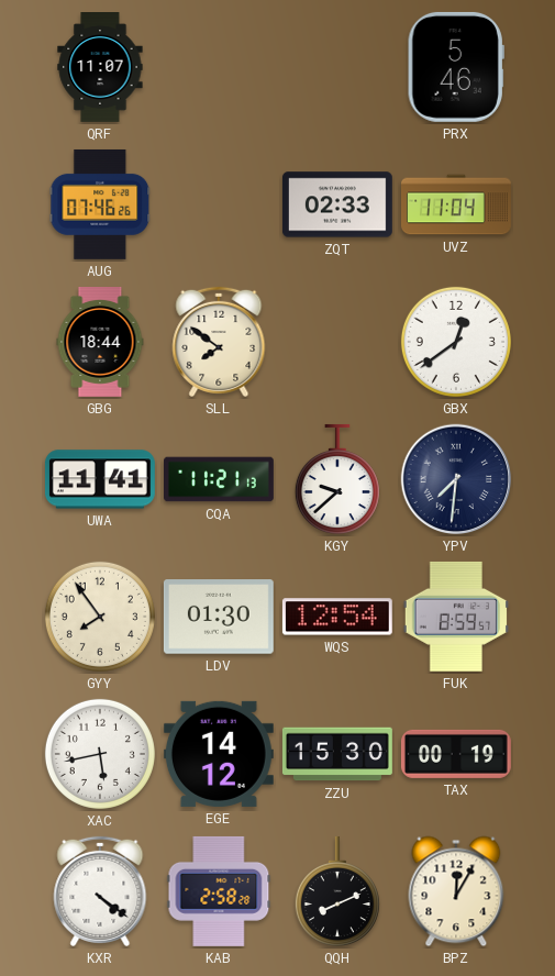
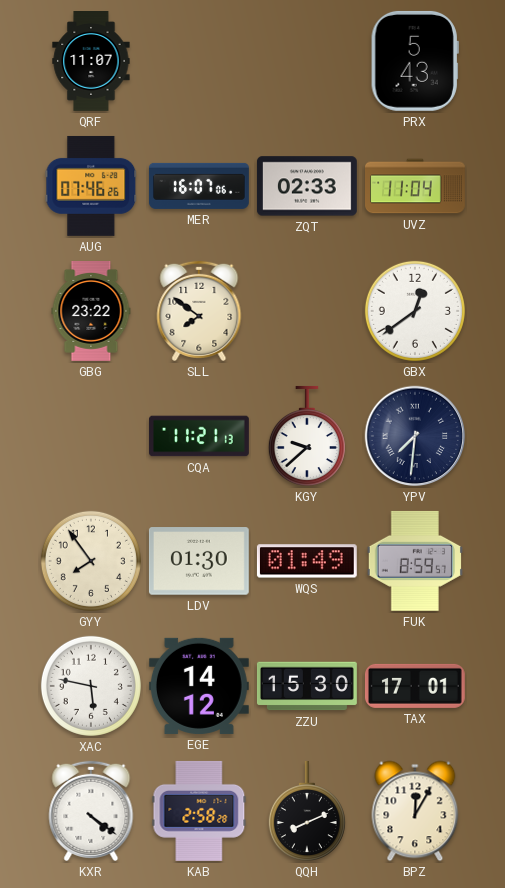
PRX: 5:46 -> 5:43 (415, 61)
MER: none -> 16:07 (199, 186)
GBG: 18:44 -> 23:22 (91, 312)
UWA: 11:41 -> none (100, 479)
WQS: 12:54 -> 01:49 (307, 561)
XAC: 5:43 -> 5:47 (91, 686)
TAX: 00:19 -> 17:01 (415, 686)
